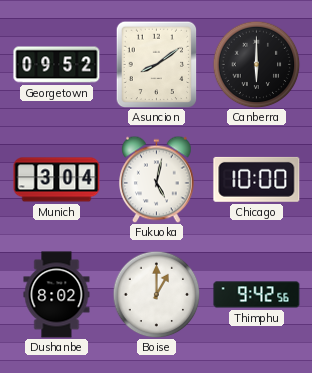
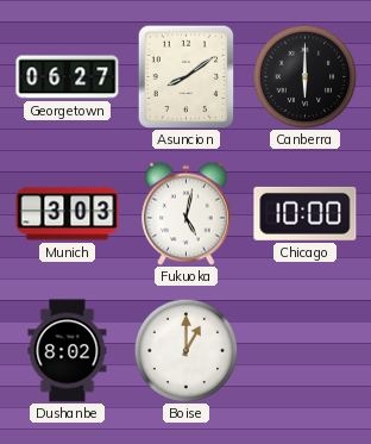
Georgetown: 09:52 -> 06:27 (68, 77)
Munich: 3:04 -> 3:03 (68, 214)
Thimphu: 9:42 -> none (257, 295)
